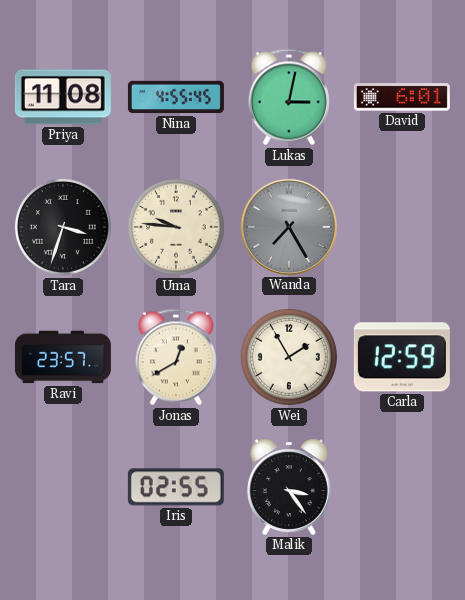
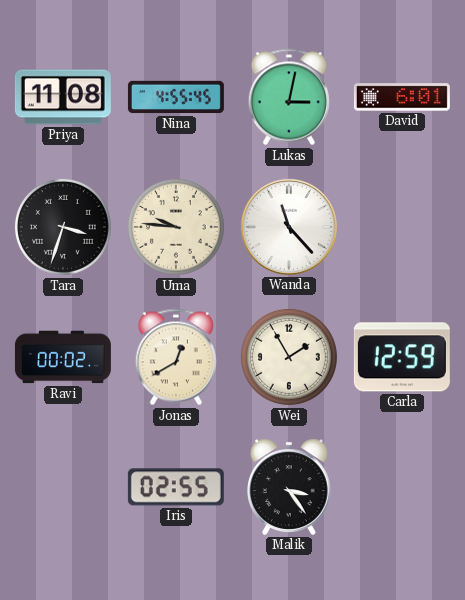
Wanda: 7:25 -> 11:23 (289, 227)
Wanda dial: grey -> white (289, 227)
Ravi: 23:57 -> 00:02 (63, 357)
